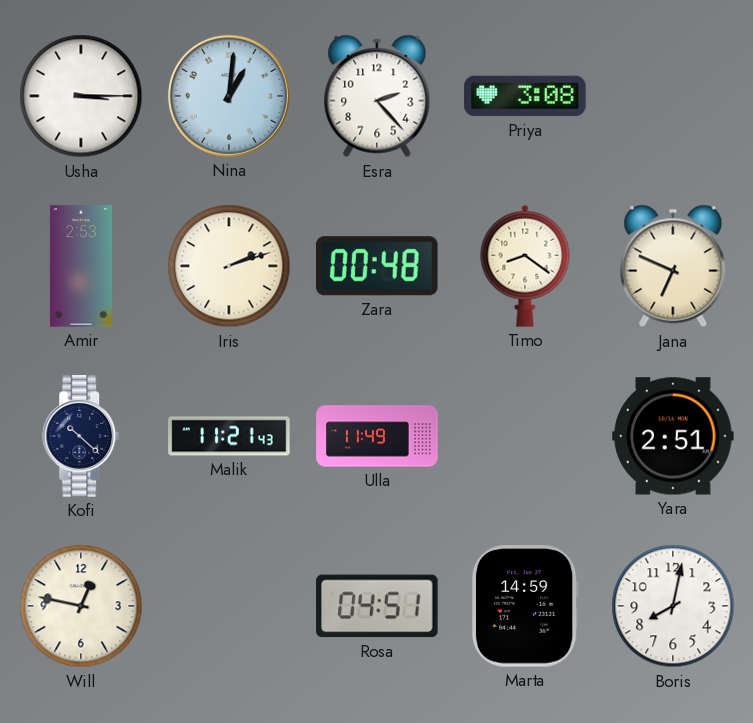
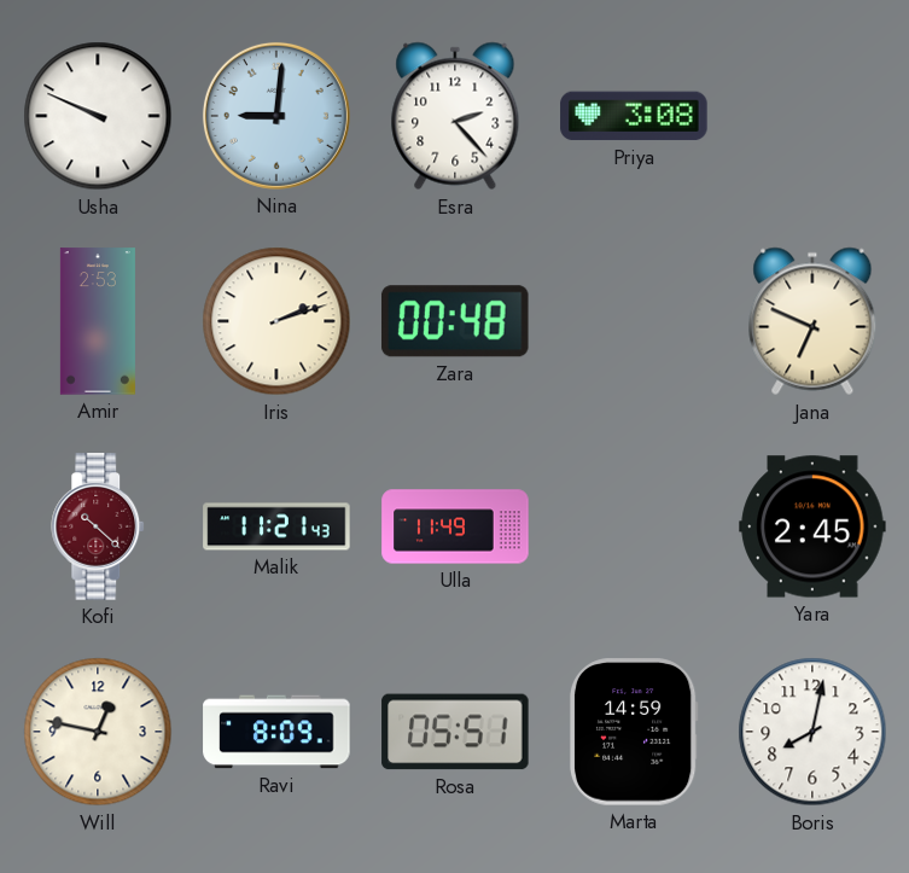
Usha: 3:15 -> 9:49 (98, 116)
Nina: 1:01 -> 9:01 (276, 116)
Timo: 8:21 -> none (525, 266)
Kofi dial: navy -> burgundy (99, 526)
Yara: 2:51 -> 2:45 (812, 526)
Ravi: none -> 8:09 (276, 732)
Rosa: 04:51 -> 05:51 (455, 732)
